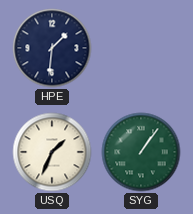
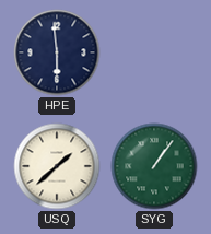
HPE: 1:31 -> 5:59 (57, 52)
USQ: 1:34 -> 1:38 (57, 166)
